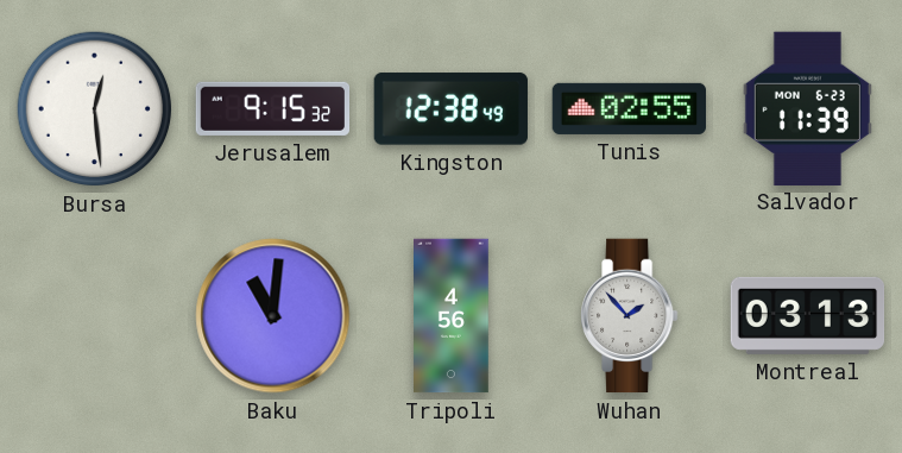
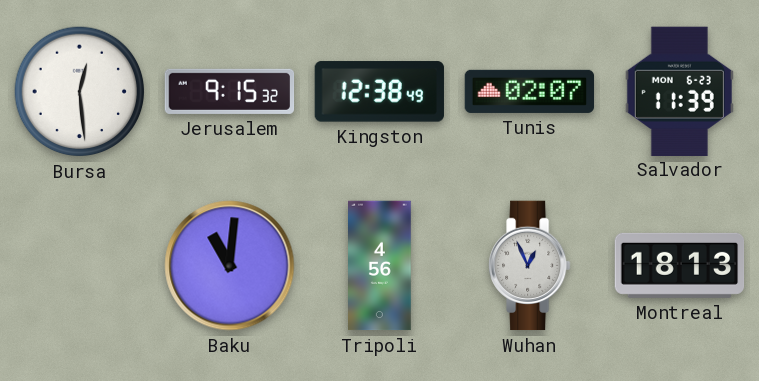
Tunis: 02:55 -> 02:07 (530, 91)
Wuhan: 1:53 -> 12:56 (530, 266)
Montreal: 03:13 -> 18:13 (680, 265)
